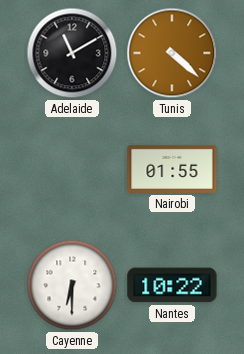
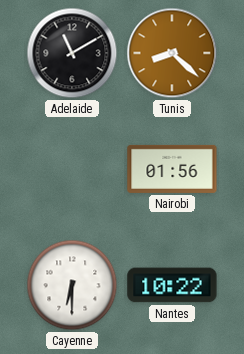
Tunis: 4:22 -> 8:22 (172, 53)
Nairobi: 01:55 -> 01:56 (172, 169)
